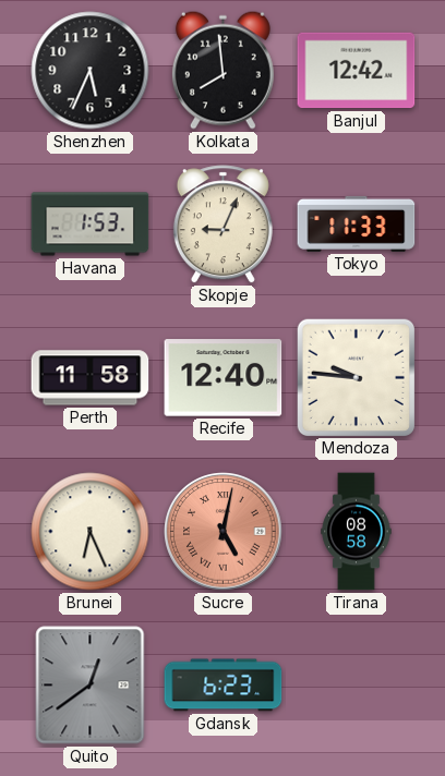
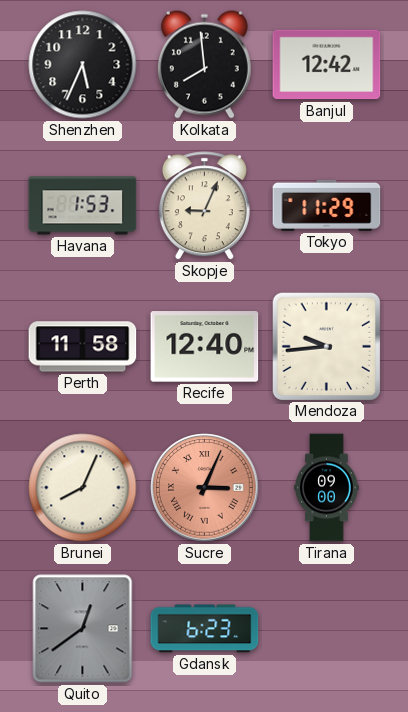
Tokyo: 11:33 -> 11:29 (327, 205)
Mendoza: 9:46 -> 9:44 (326, 346)
Brunei: 6:26 -> 8:04 (83, 488)
Sucre: 5:02 -> 3:04 (205, 488)
Tirana: 08:58 -> 09:00 (327, 488)
